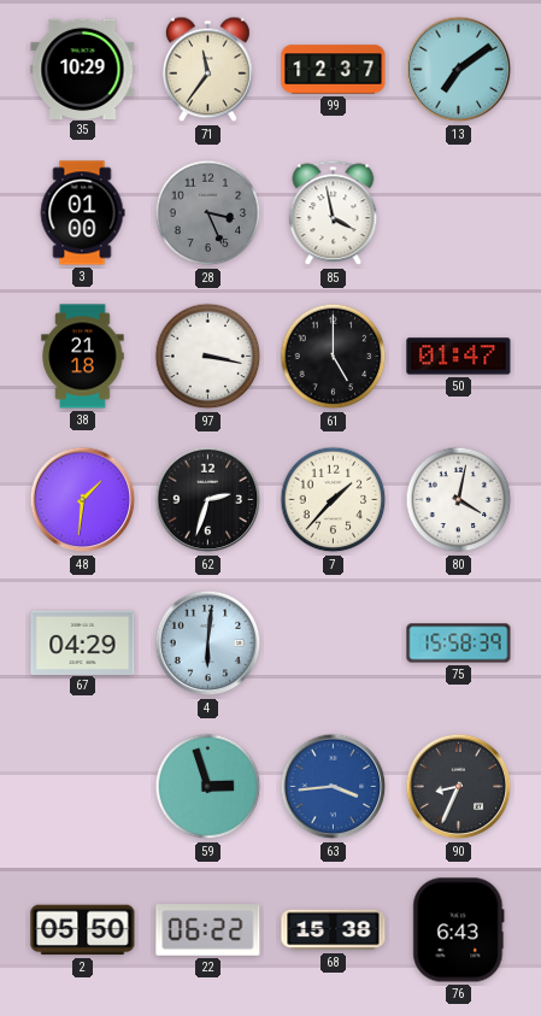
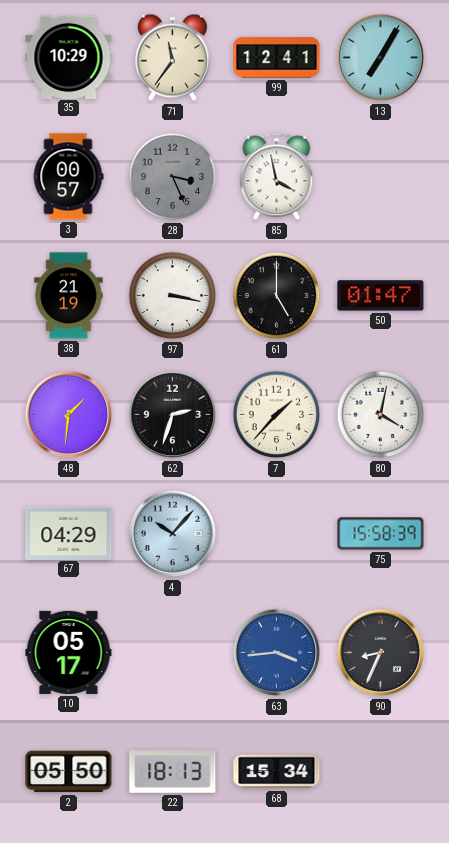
99: 12:37 -> 12:41 (277, 58)
13: 7:09 -> 7:05 (381, 58)
3: 01:00 -> 00:57 (68, 177)
38: 21:18 -> 21:19 (69, 296)
4: 6:01 -> 10:07 (173, 534)
10: none -> 05:17 (69, 652)
59: 2:57 -> none (208, 787)
22: 06:22 -> 18:13 (173, 772)
68: 15:38 -> 15:34 (277, 772)
76: 6:43 -> none (459, 930)
